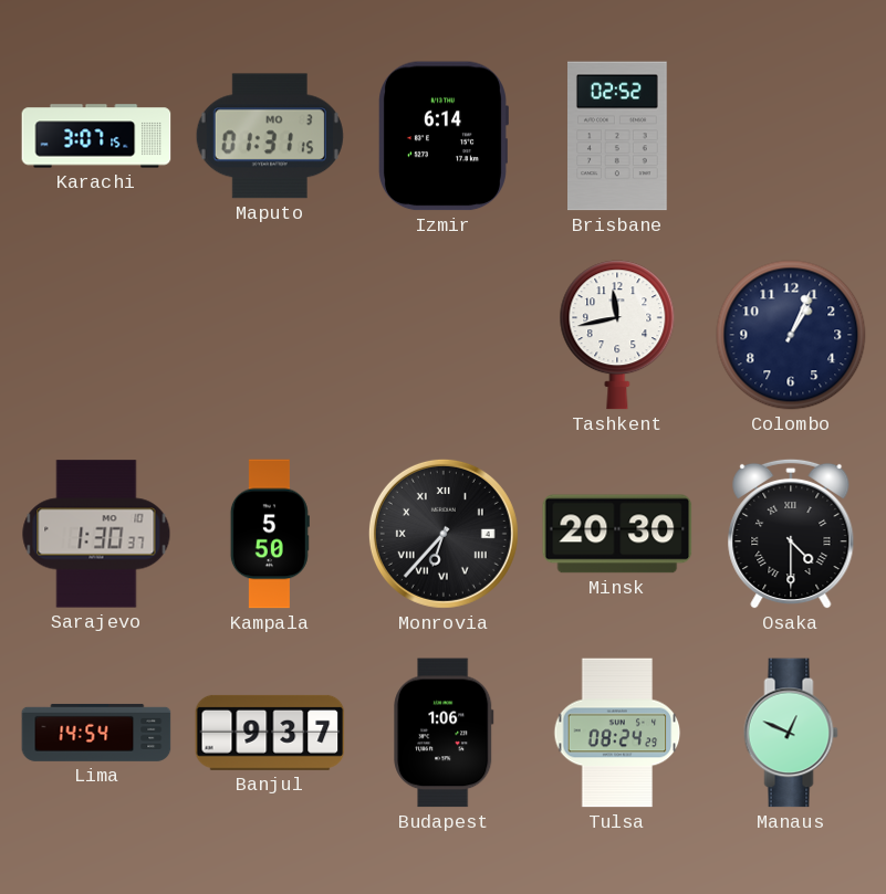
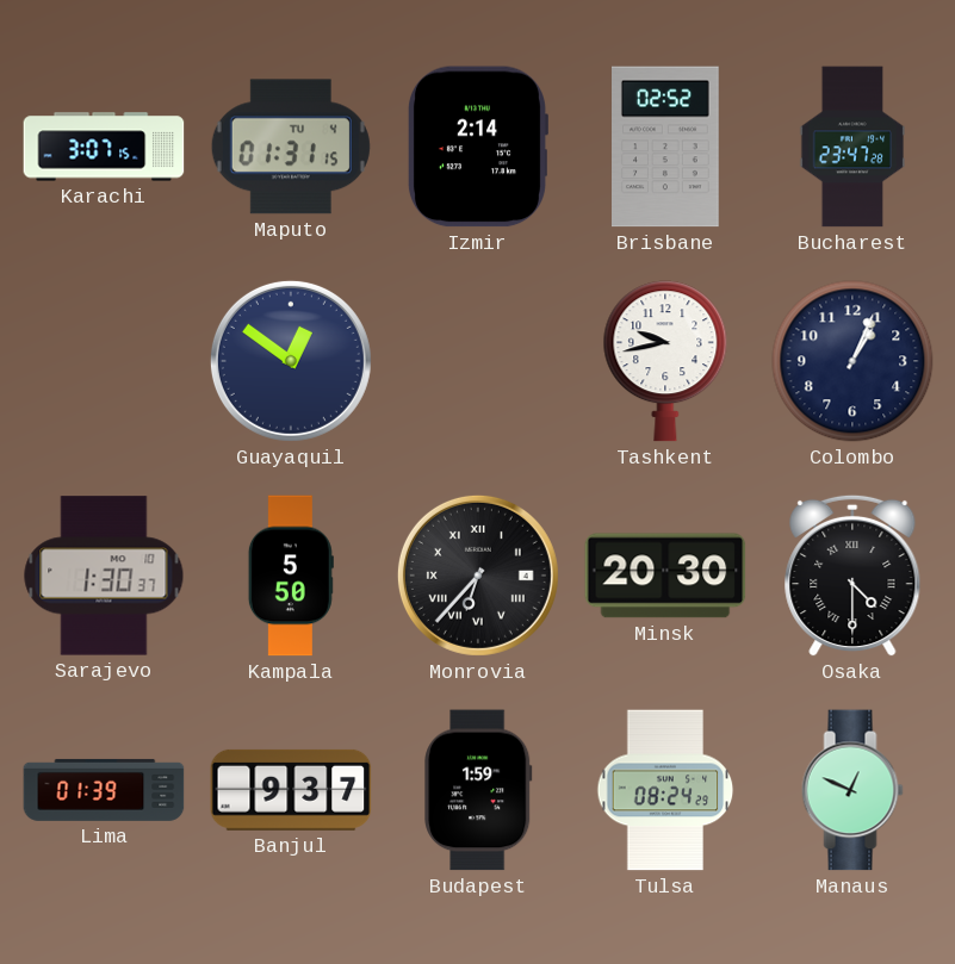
Maputo date: MO 3 -> TU 4 (291, 147)
Izmir: 6:14 -> 2:14 (477, 147)
Bucharest: none -> 23:47 (852, 147)
Guayaquil: none -> 12:51 (291, 361)
Tashkent: 11:43 -> 9:43 (665, 361)
Lima: 14:54 -> 01:39 (104, 790)
Budapest: 1:06 -> 1:59 (478, 790)
